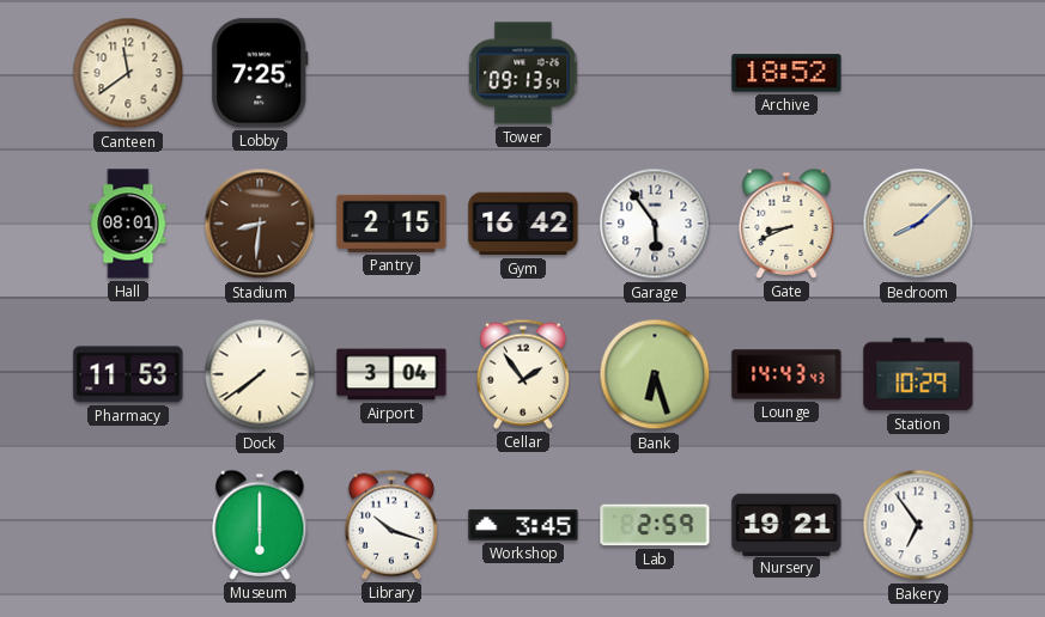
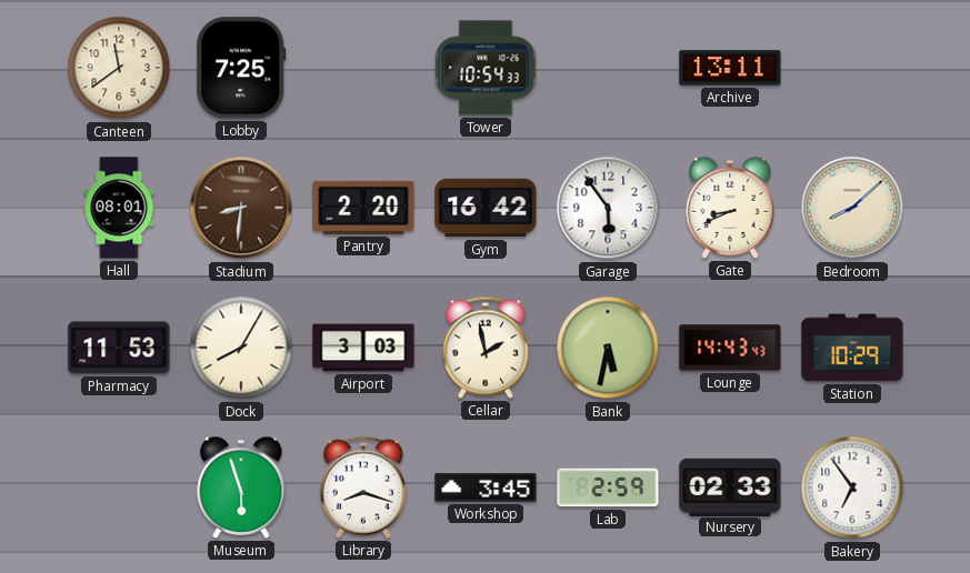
Tower: 09:13 -> 10:54 (486, 68)
Archive: 18:52 -> 13:11 (730, 68)
Pantry: 2:15 -> 2:20 (363, 208)
Dock: 7:39 -> 8:05 (241, 348)
Airport: 3:04 -> 3:03 (363, 348)
Cellar: 1:54 -> 1:58 (486, 348)
Bank: 6:27 -> 5:32 (608, 348)
Museum: 6:00 -> 5:57 (241, 487)
Library: 10:18 -> 8:18 (363, 487)
Nursery: 19:21 -> 02:33 (730, 486)
